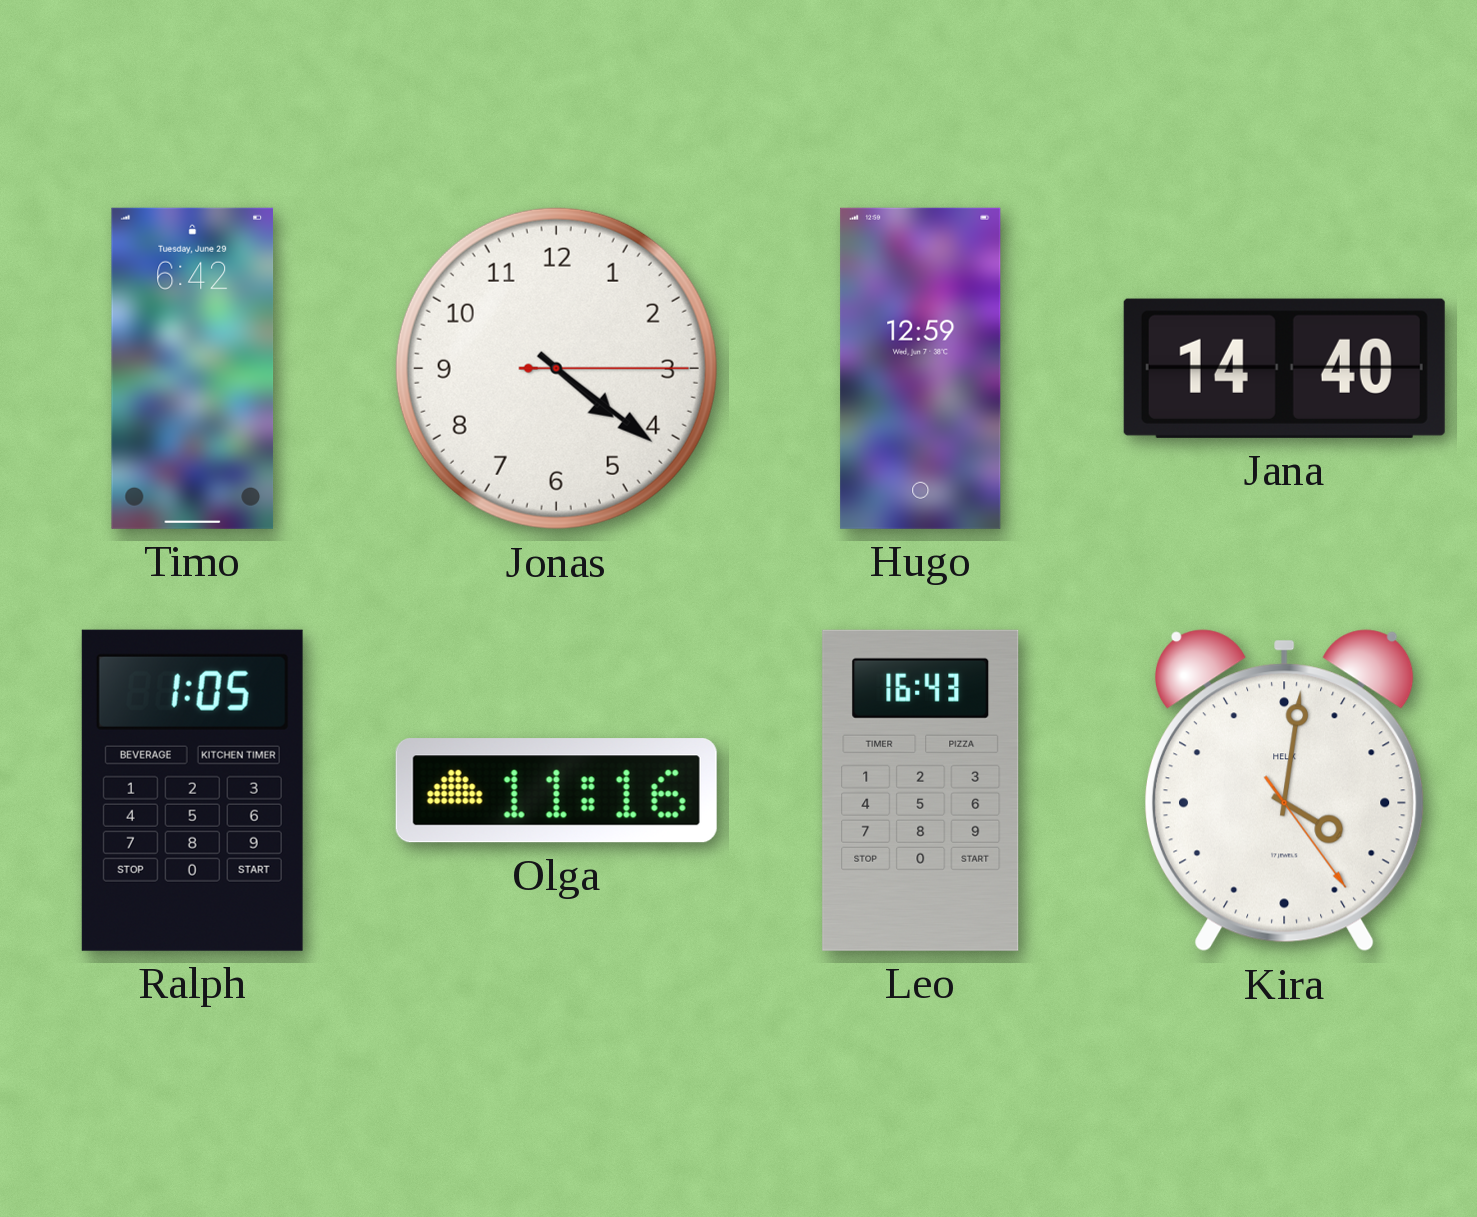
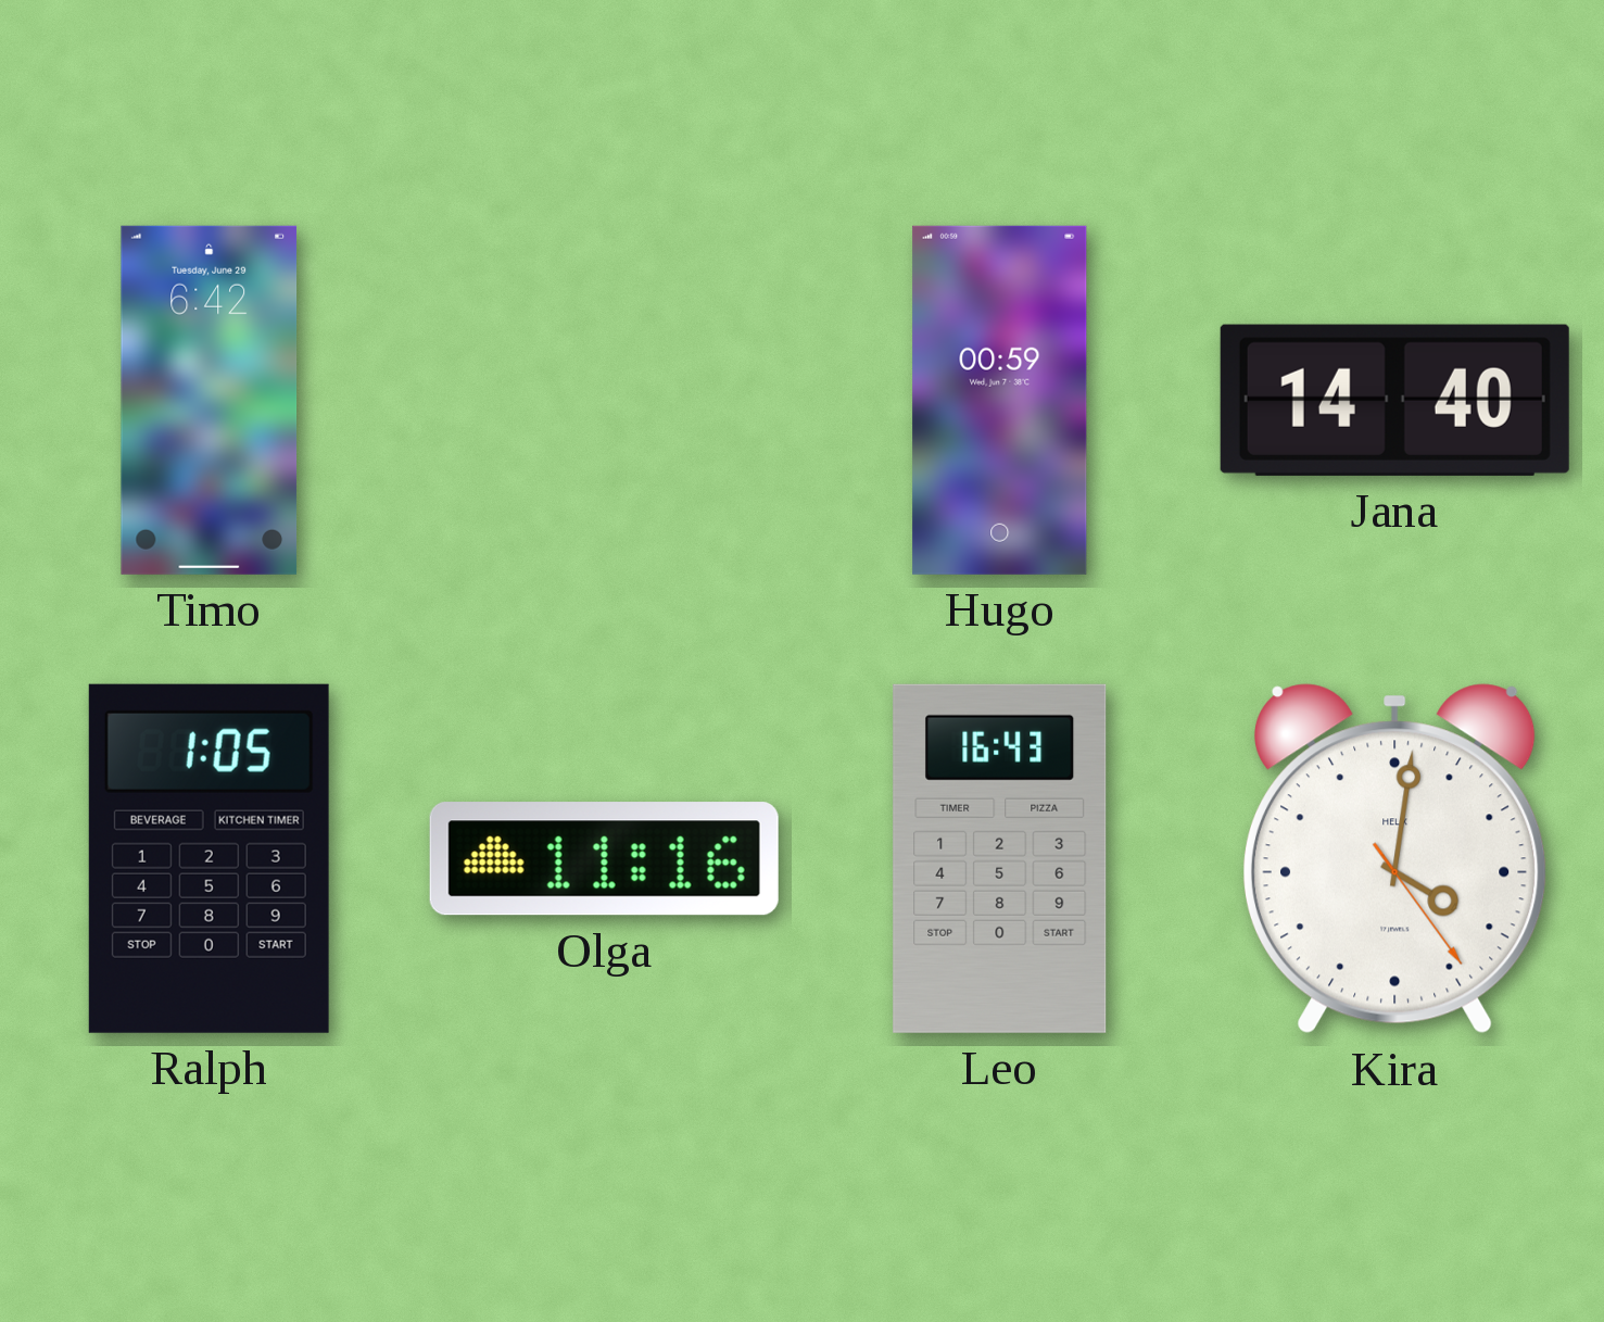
Jonas: 4:21 -> none (556, 368)
Hugo: 12:59 -> 00:59 (1000, 400)
